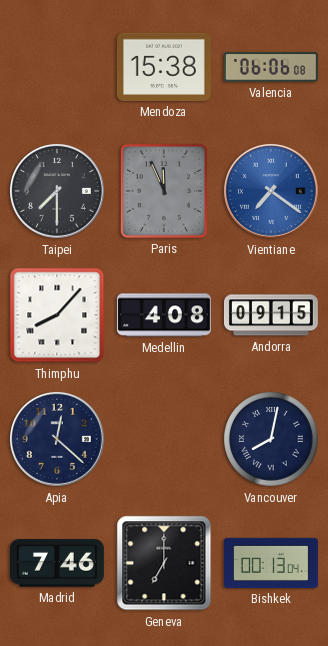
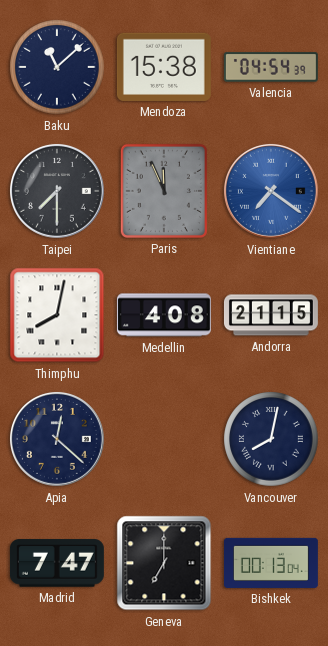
Baku: none -> 11:08 (57, 67)
Valencia: 06:06 -> 04:54 (271, 67)
Thimphu: 8:07 -> 8:02 (57, 315)
Andorra: 09:15 -> 21:15 (271, 315)
Madrid: 7:46 -> 7:47 (57, 563)
